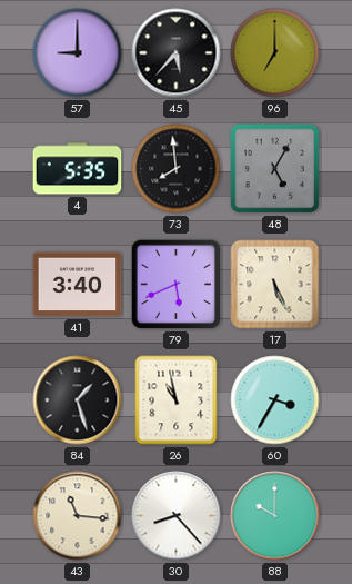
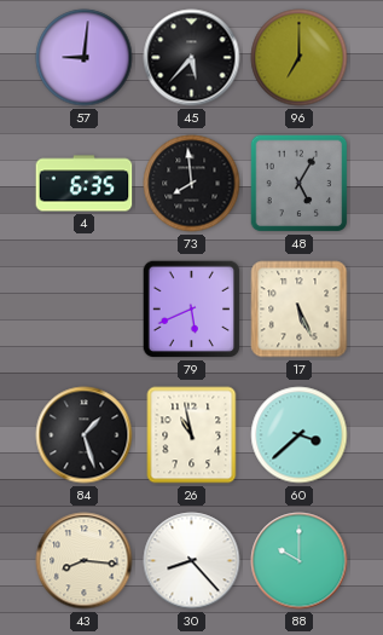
57: 9:00 -> 9:01 (85, 58)
4: 5:35 -> 6:35 (85, 184)
41: 3:40 -> none (78, 285)
60: 3:35 -> 3:38 (300, 435)
43: 11:16 -> 8:16 (85, 561)
